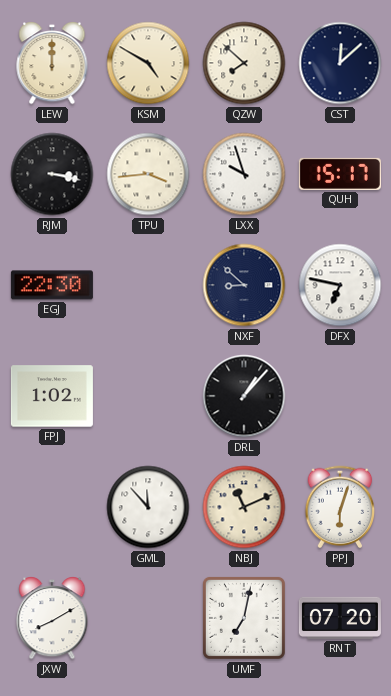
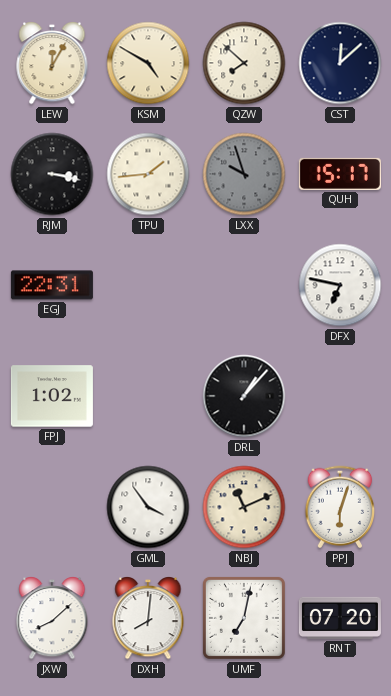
LEW: 12:00 -> 12:05 (52, 64)
TPU: 3:44 -> 1:44 (148, 174)
LXX dial: white -> grey (244, 174)
EGJ: 22:30 -> 22:31 (52, 285)
NXF: 8:52 -> none (244, 285)
GML: 11:53 -> 3:54 (148, 507)
JXW: 8:10 -> 8:08 (52, 619)
DXH: none -> 8:01 (148, 619)
